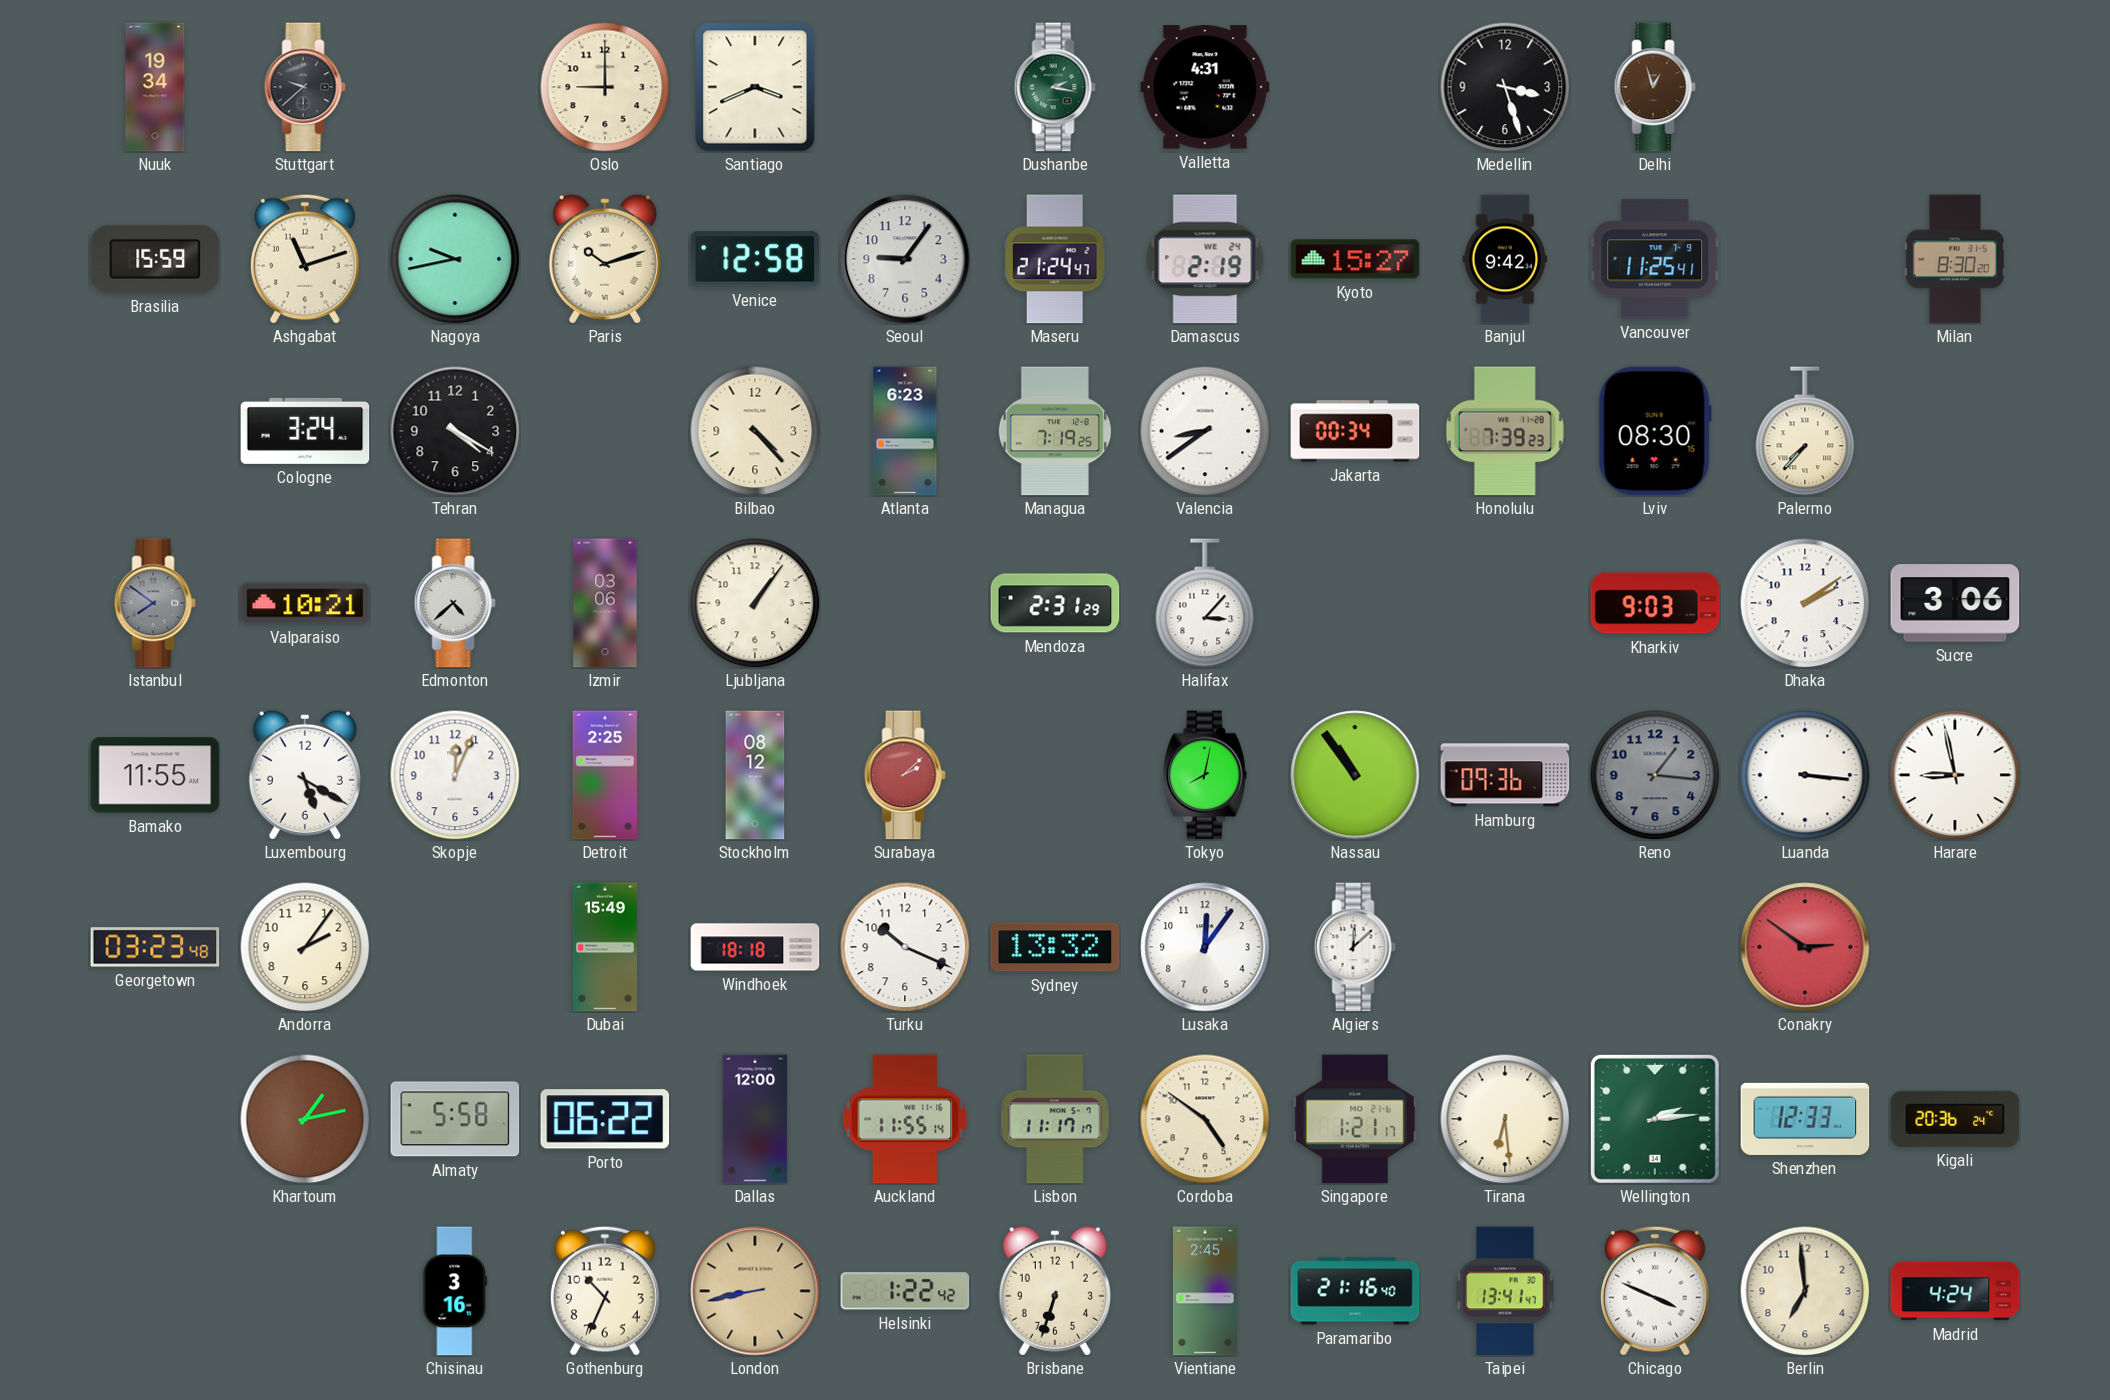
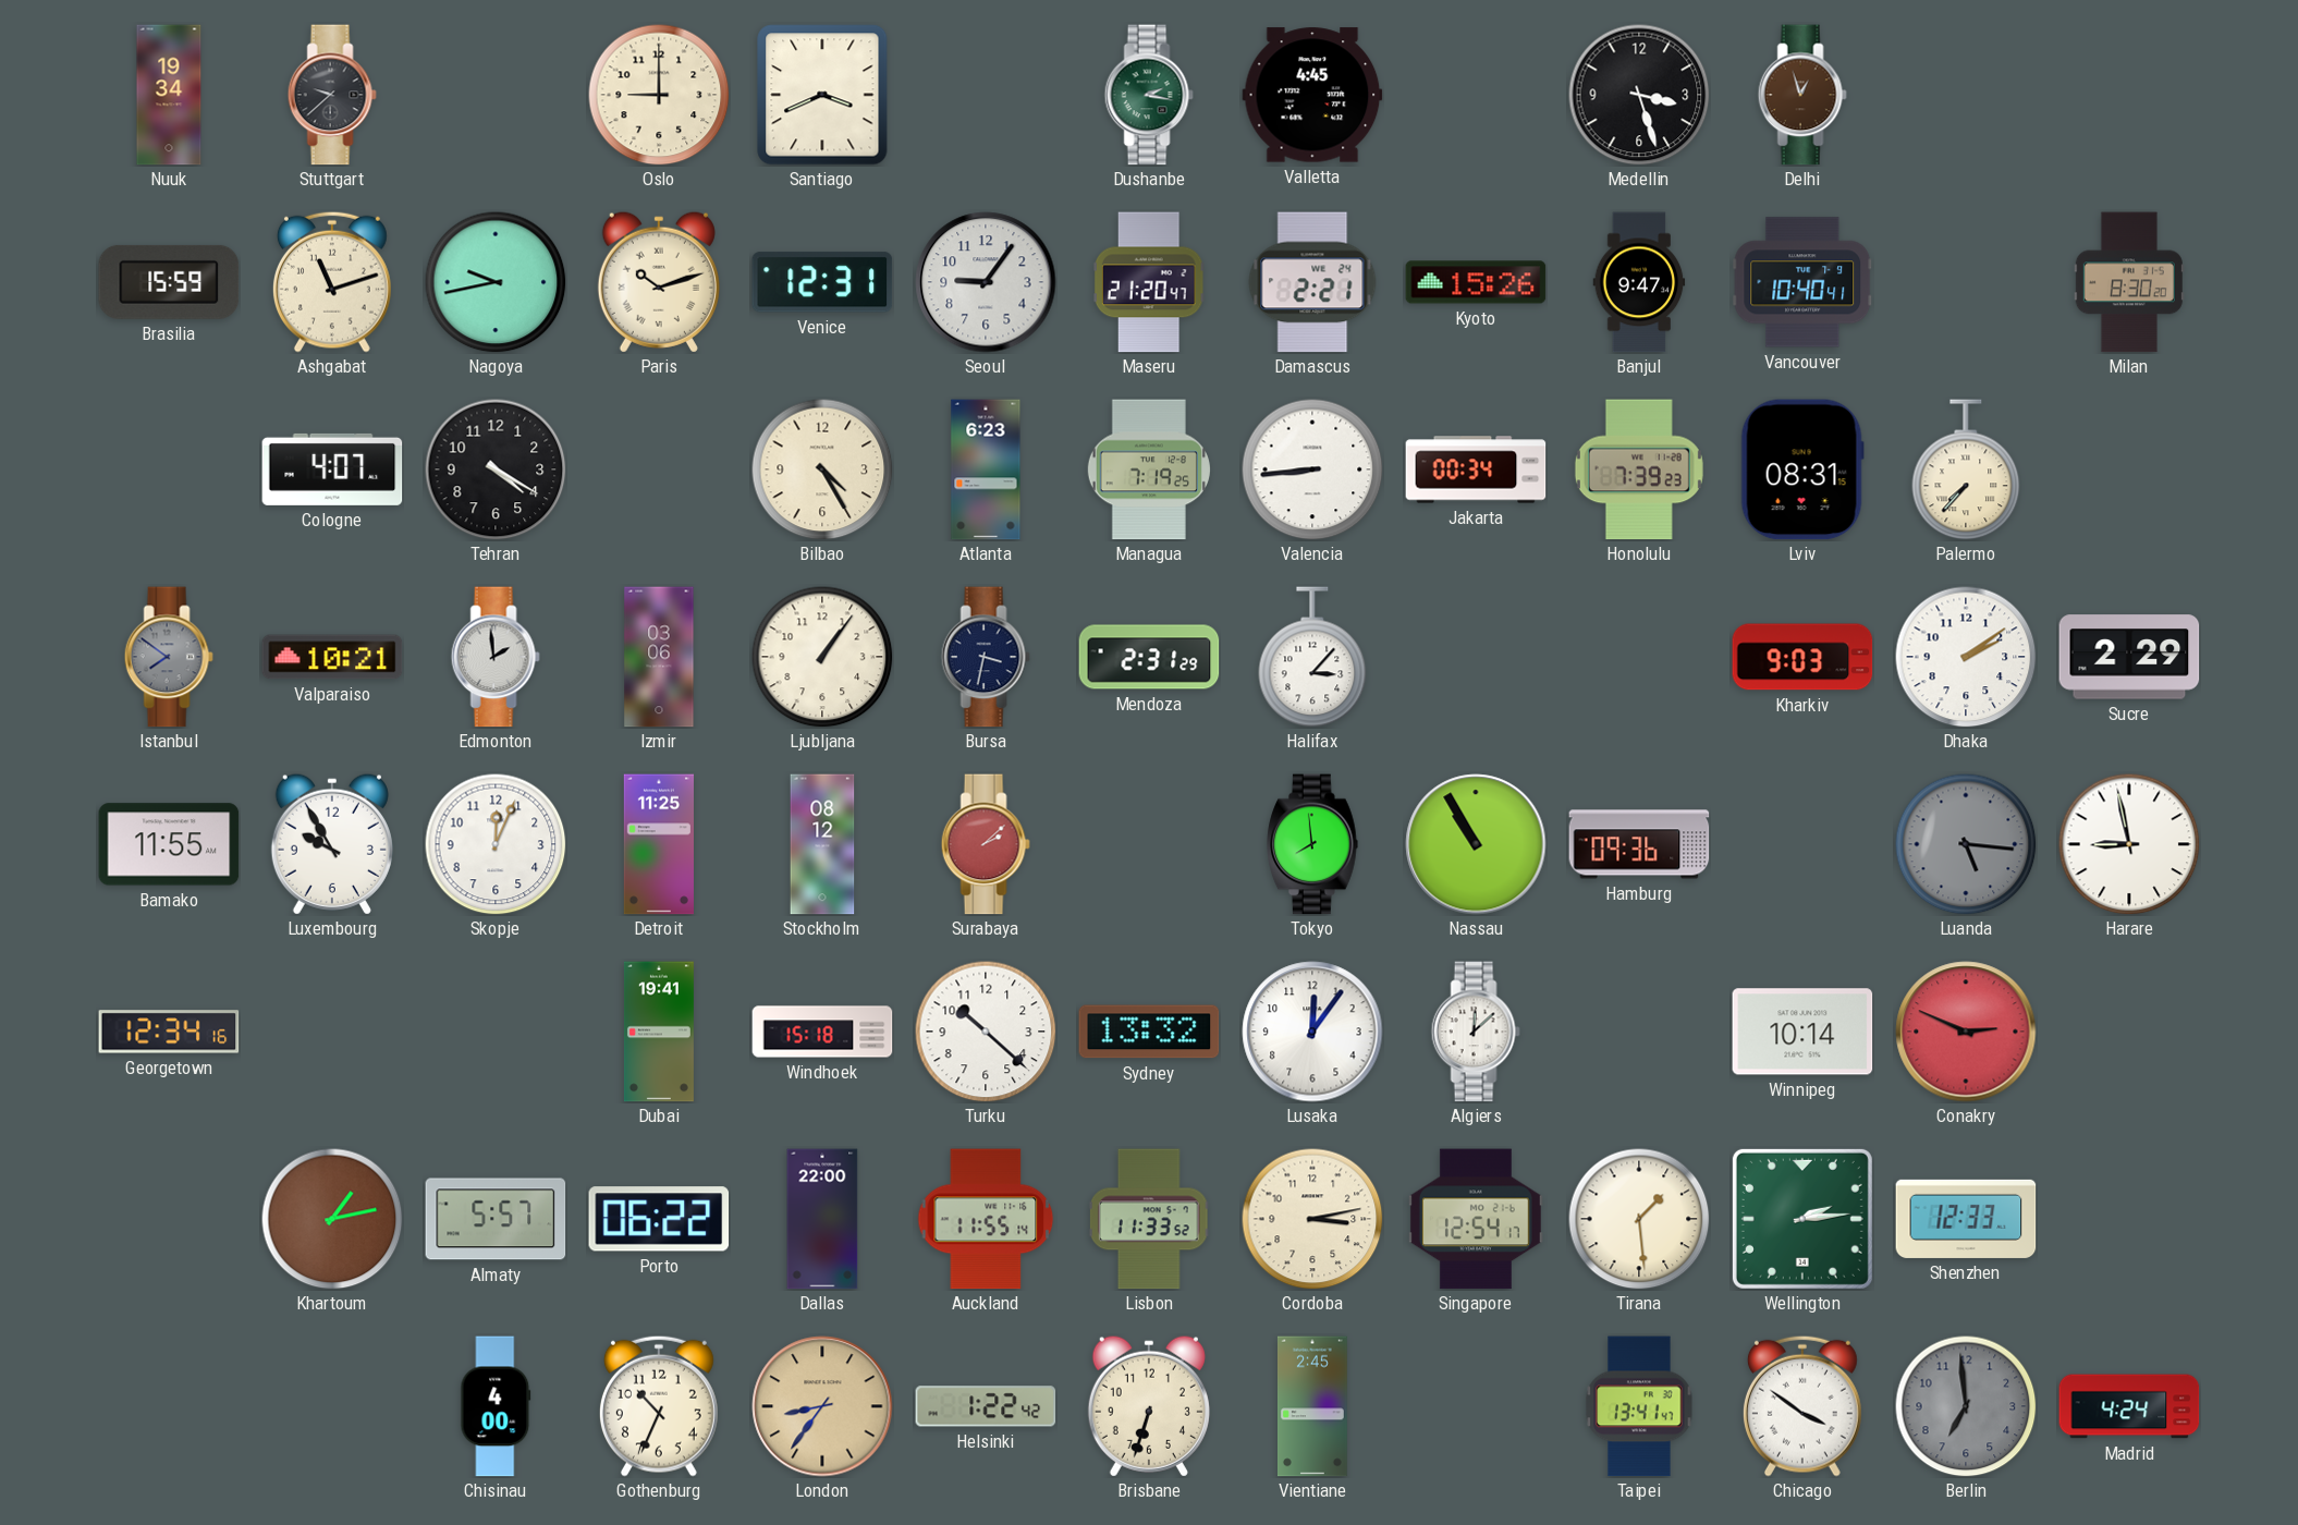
Valletta: 4:31 -> 4:45 (1312, 95)
Venice: 12:58 -> 12:31 (822, 282)
Maseru: 21:24 -> 21:20 (1149, 282)
Damascus: 2:19 -> 2:21 (1312, 282)
Kyoto: 15:27 -> 15:26 (1476, 282)
Banjul: 9:42 -> 9:47 (1639, 282)
Vancouver: 11:25 -> 10:40 (1802, 282)
Cologne: 3:24 -> 4:07 (332, 469)
Bilbao: 4:23 -> 4:25 (822, 469)
Valencia: 8:39 -> 8:44 (1312, 469)
Lviv: 08:30 -> 08:31 (1802, 469)
Edmonton: 4:38 -> 1:59 (496, 657)
Bursa: none -> 3:32 (986, 657)
Sucre: 3:06 -> 2:29 (2129, 657)
Luxembourg: 5:20 -> 9:55 (332, 844)
Detroit: 2:25 -> 11:25 (659, 844)
Tokyo: 8:02 -> 7:59 (1312, 844)
Nassau: 10:54 -> 10:55 (1476, 844)
Reno: 1:16 -> none (1655, 775)
Luanda: 3:16 -> 5:16 (1966, 844)
Luanda dial: white -> grey (1966, 844)
Georgetown: 03:23 -> 12:34 (169, 1032)
Andorra: 2:06 -> none (305, 947)
Dubai: 15:49 -> 19:41 (659, 1032)
Windhoek: 18:18 -> 15:18 (822, 1032)
Turku: 10:19 -> 10:22 (986, 1032)
Winnipeg: none -> 10:14 (1802, 1032)
Conakry: 2:51 -> 2:49 (1966, 1032)
Almaty: 5:58 -> 5:57 (496, 1219)
Dallas: 12:00 -> 22:00 (822, 1219)
Lisbon: 11:17 -> 11:33 (1149, 1219)
Cordoba: 4:51 -> 3:13 (1312, 1219)
Singapore: 1:21 -> 12:54 (1476, 1219)
Tirana: 6:29 -> 1:29 (1639, 1219)
Kigali: 20:36 -> none (1955, 1119)
Chisinau: 3:16 -> 4:00 (496, 1406)
London: 8:43 -> 8:36 (822, 1406)
Paramaribo: 21:16 -> none (1355, 1291)
Chicago: 3:49 -> 3:51 (1802, 1406)
Berlin dial: cream -> grey (1966, 1406)
